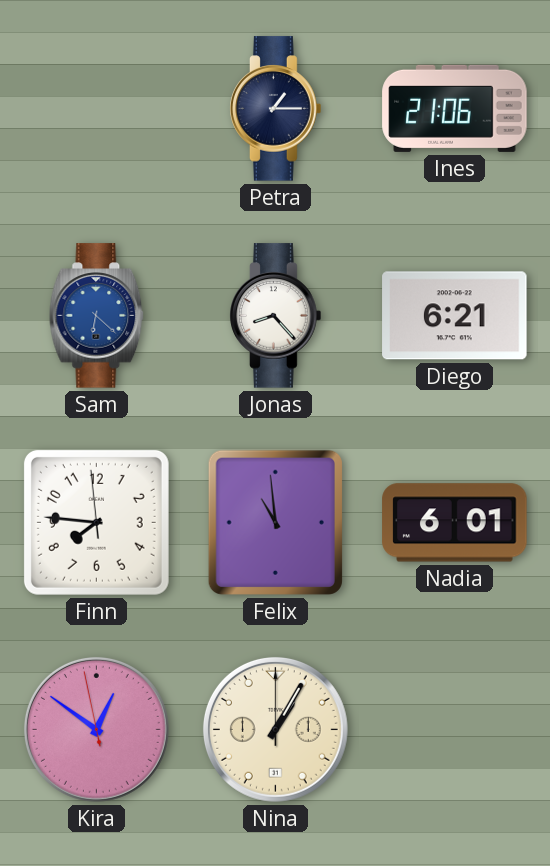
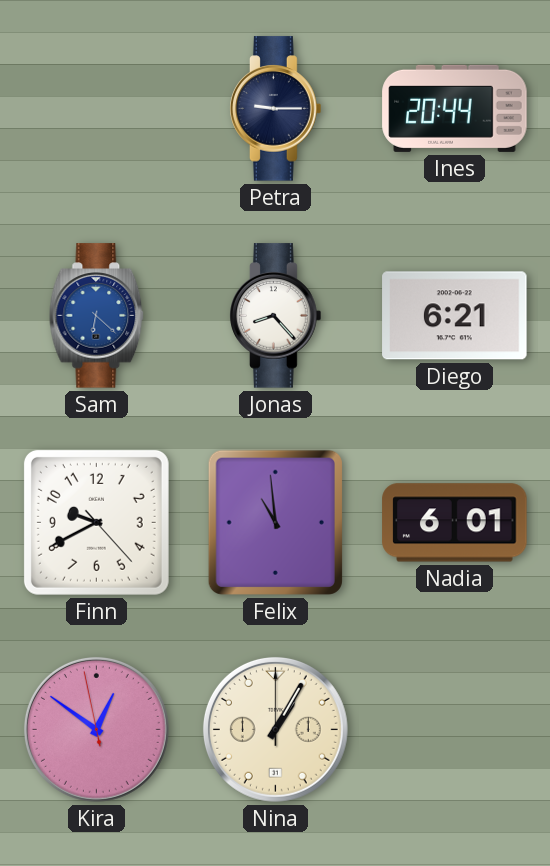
Petra: 1:15 -> 9:15 (276, 109)
Ines: 21:06 -> 20:44 (455, 108)
Finn: 7:45 -> 9:40 (96, 522)
